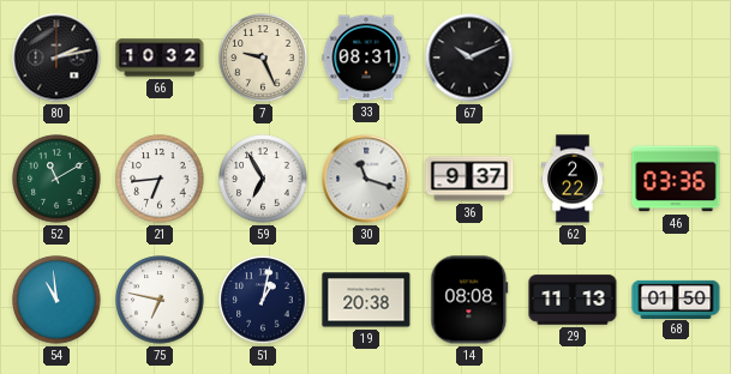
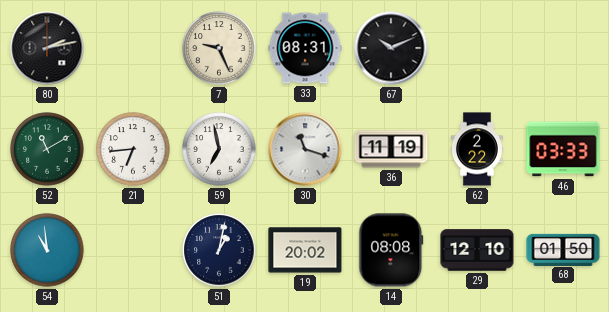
66: 10:32 -> none (160, 58)
59: 6:55 -> 6:58 (219, 149)
36: 9:37 -> 11:19 (391, 149)
46: 03:36 -> 03:33 (563, 149)
75: 6:47 -> none (160, 300)
19: 20:38 -> 20:02 (305, 250)
29: 11:13 -> 12:10 (477, 250)
